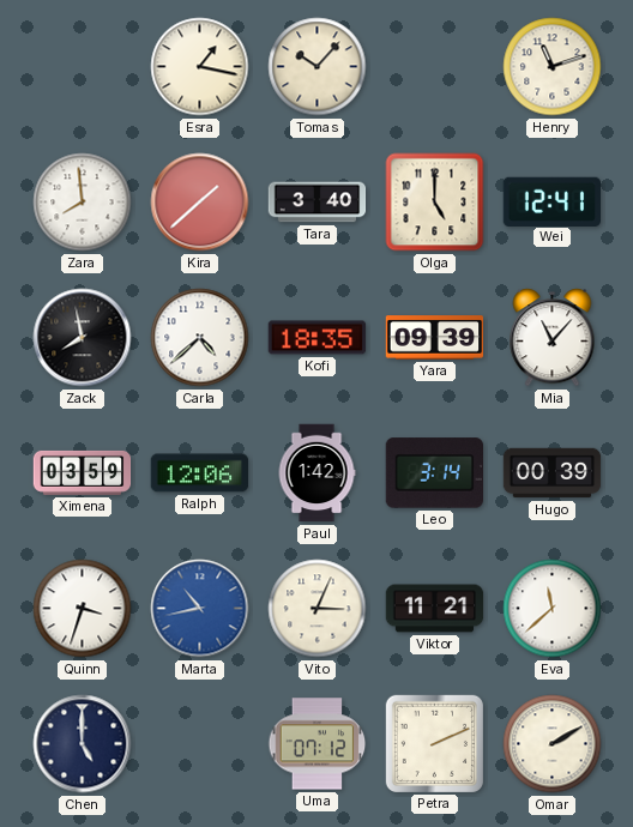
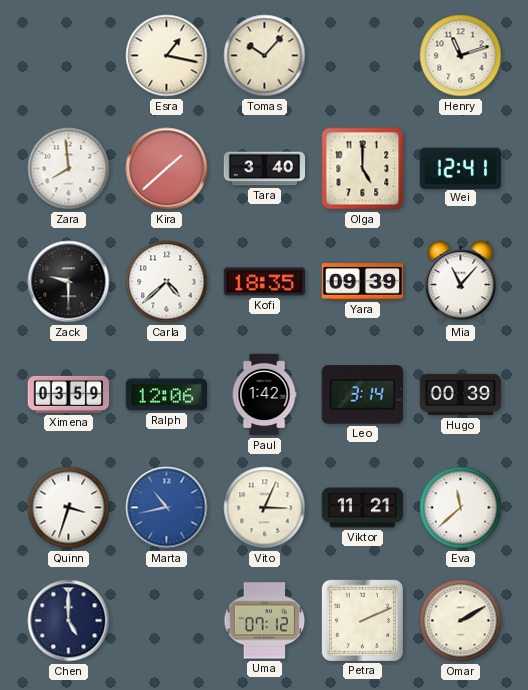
Zack: 7:58 -> 9:30 (69, 282)
